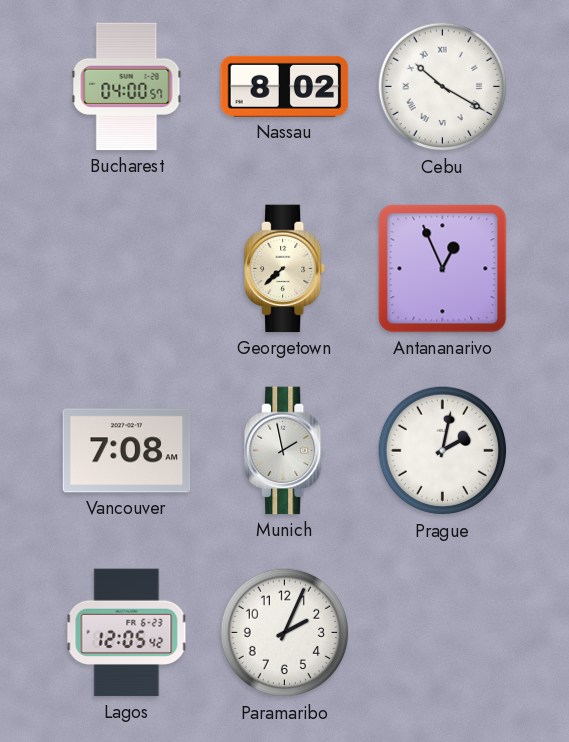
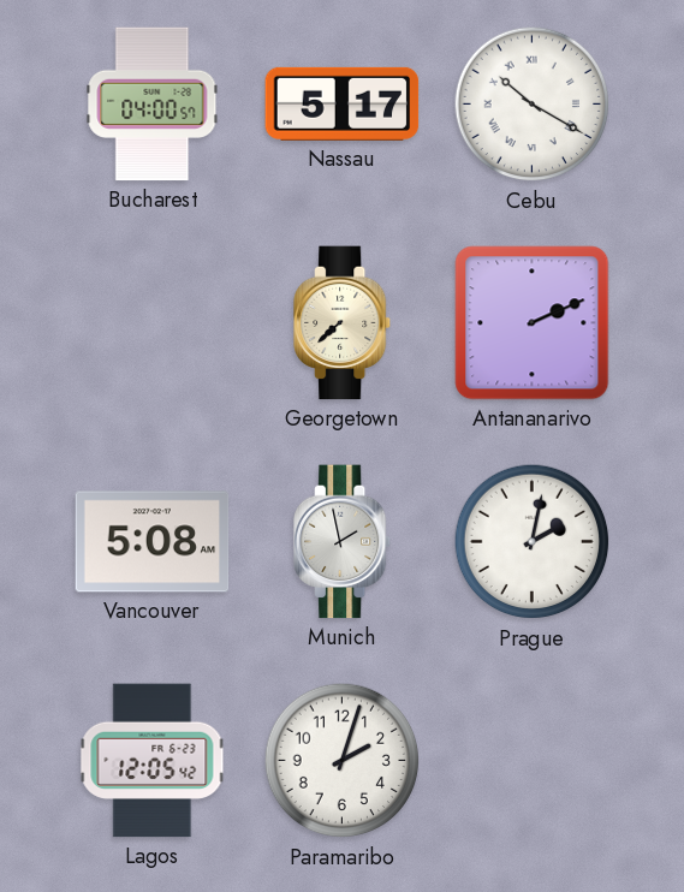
Nassau: 8:02 -> 5:17 (343, 103)
Antananarivo: 12:56 -> 2:11 (533, 323)
Vancouver: 7:08 -> 5:08 (153, 542)
Paramaribo: 2:04 -> 2:03 (343, 761)
